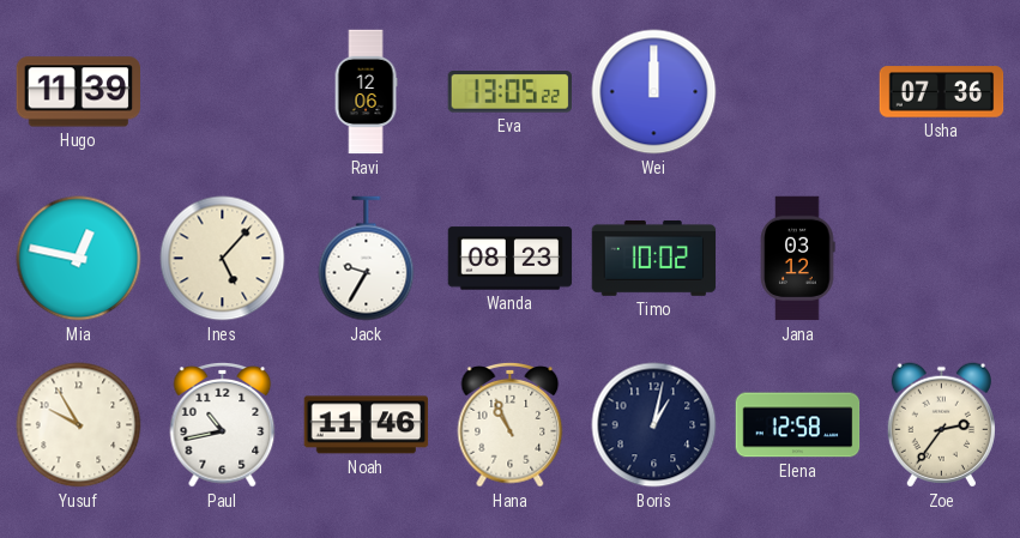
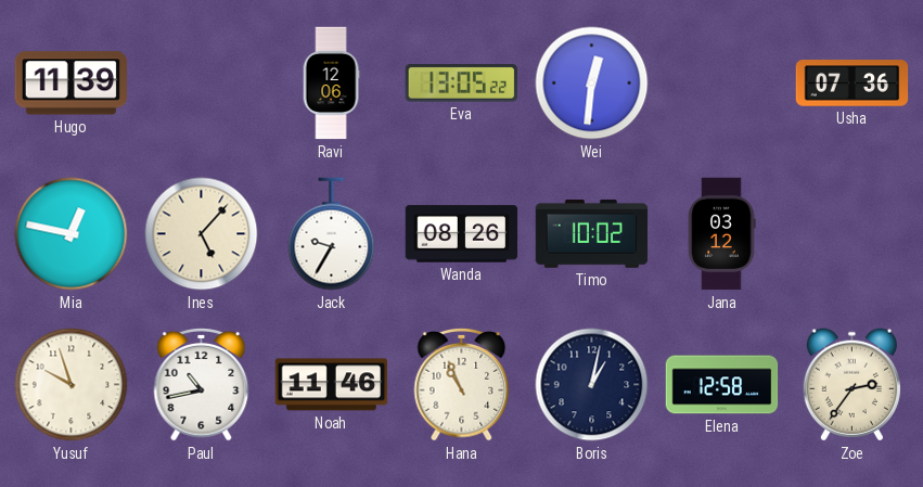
Wei: 12:00 -> 12:31 (592, 84)
Wanda: 08:23 -> 08:26 (462, 234)
Yusuf: 9:55 -> 9:57 (72, 385)
